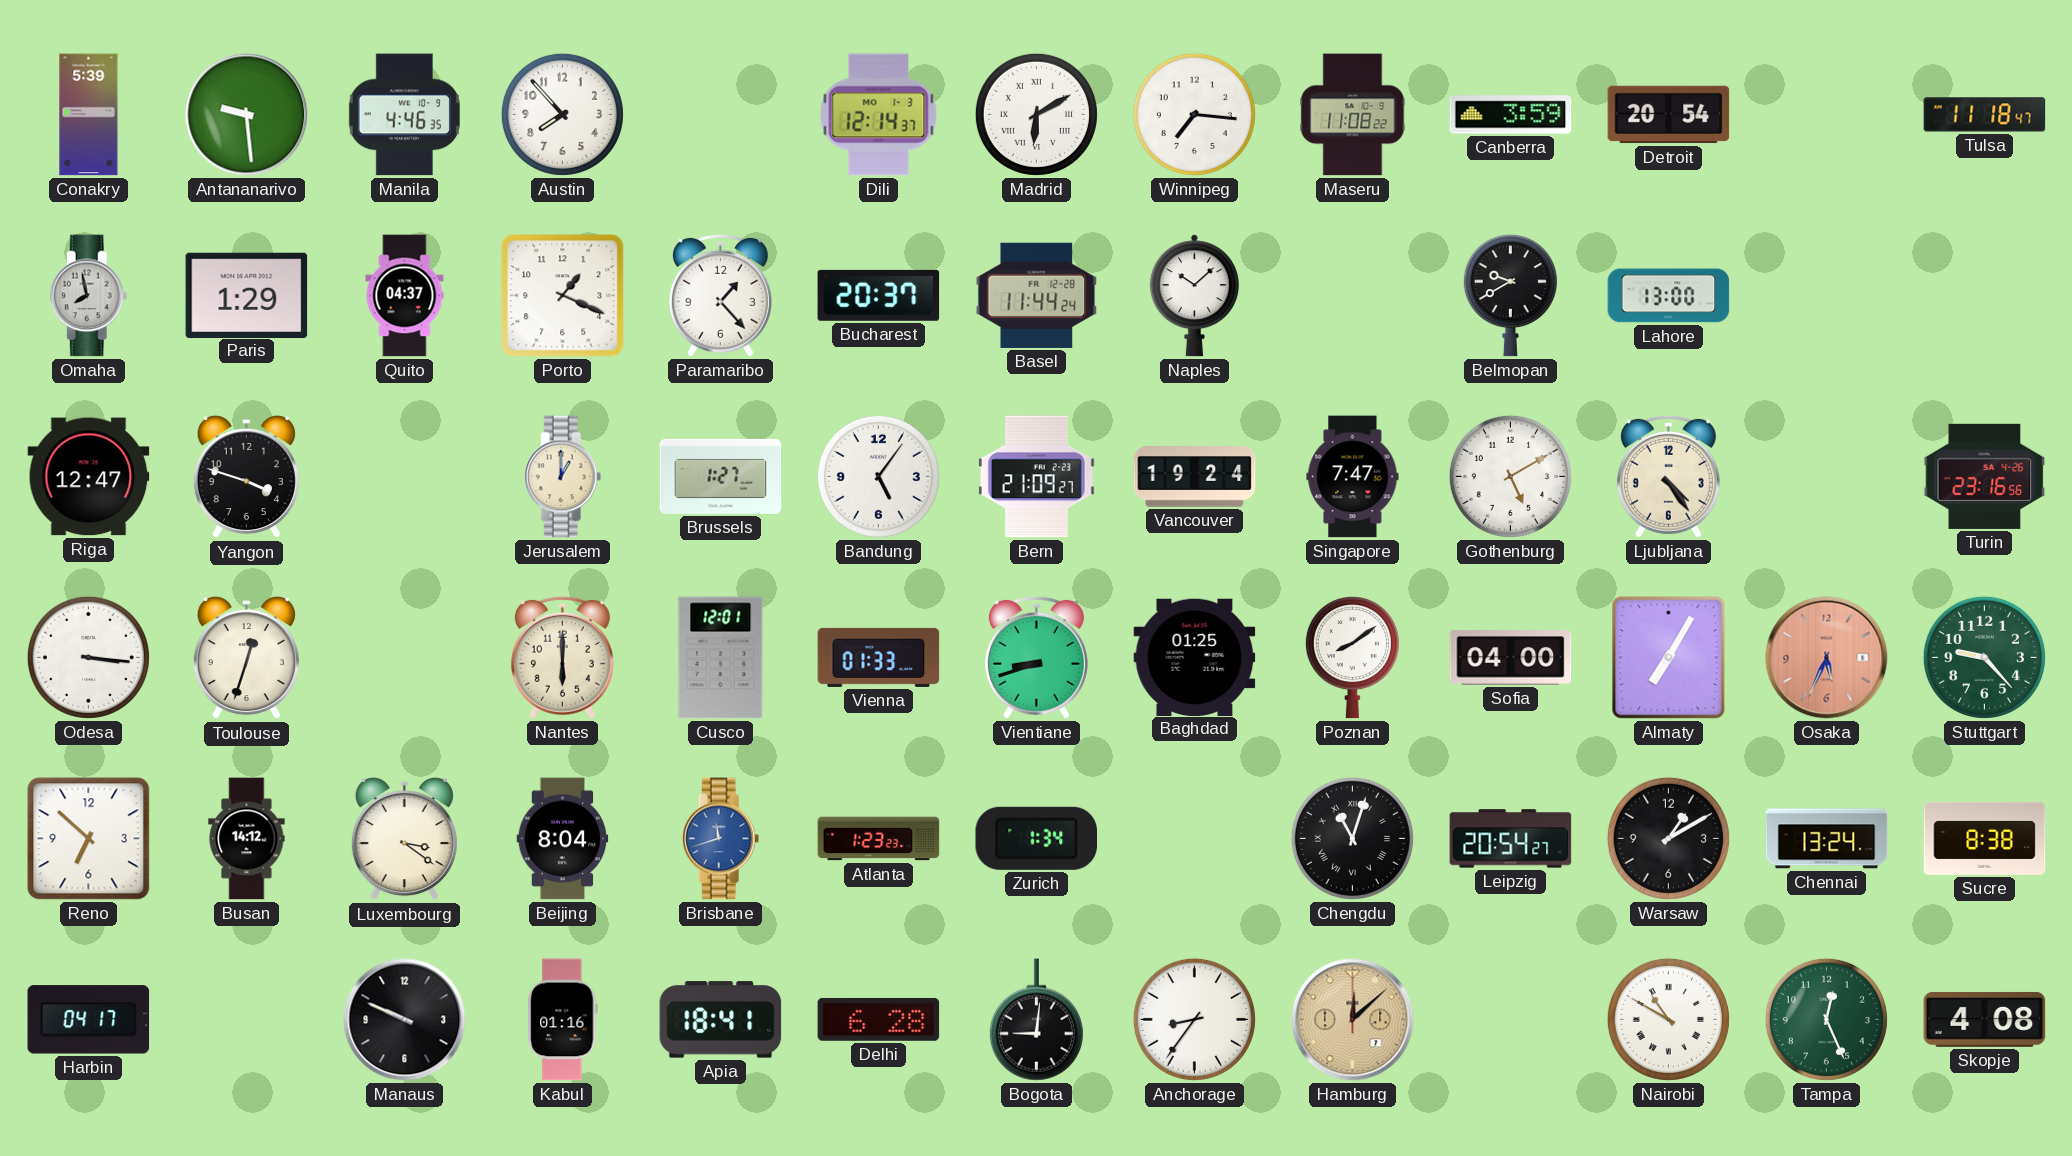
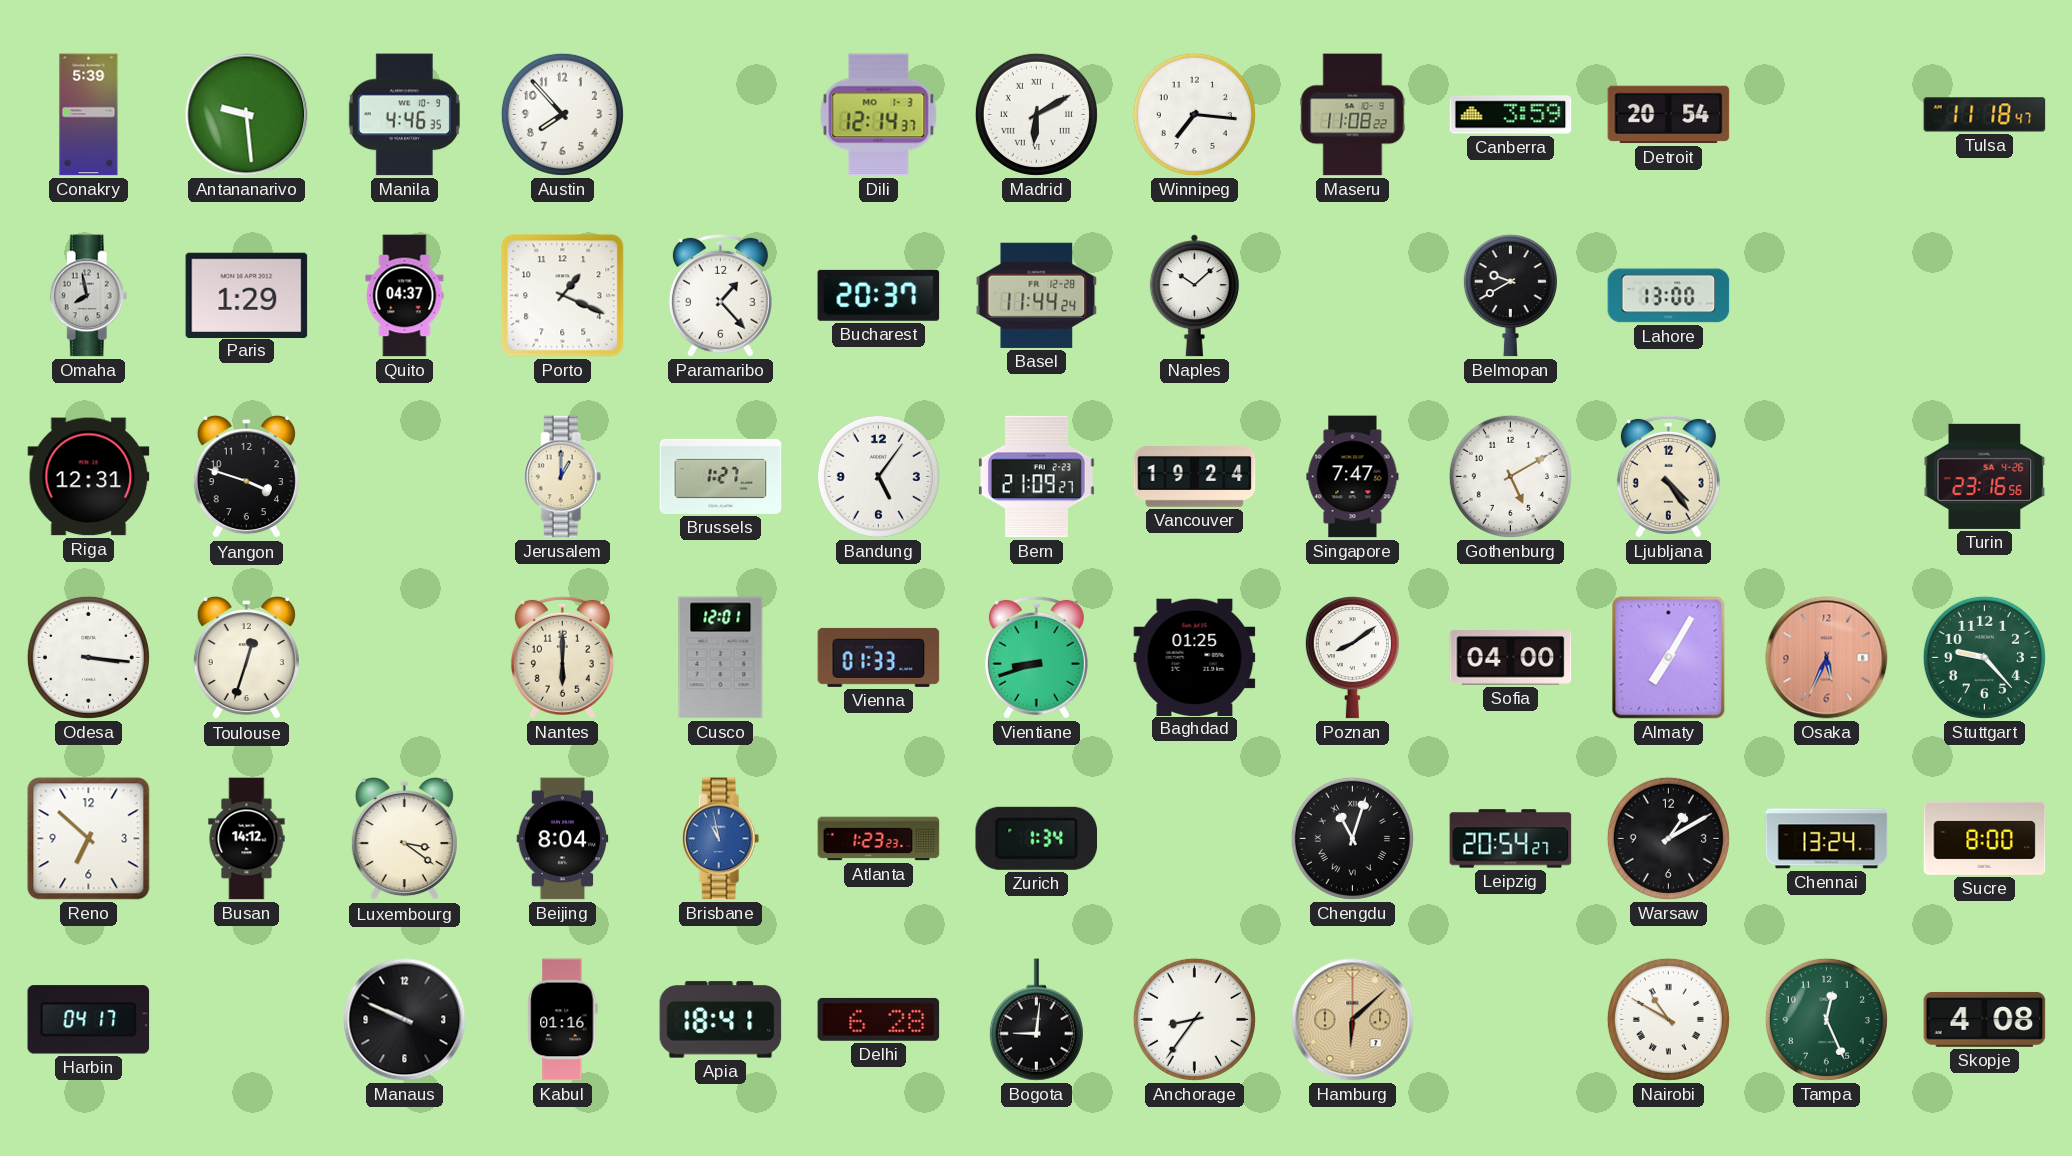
Riga: 12:47 -> 12:31 (89, 477)
Brisbane: 11:42 -> 10:58 (721, 839)
Sucre: 8:38 -> 8:00 (1985, 838)
Hamburg: 12:08 -> 6:08 (1353, 1020)
